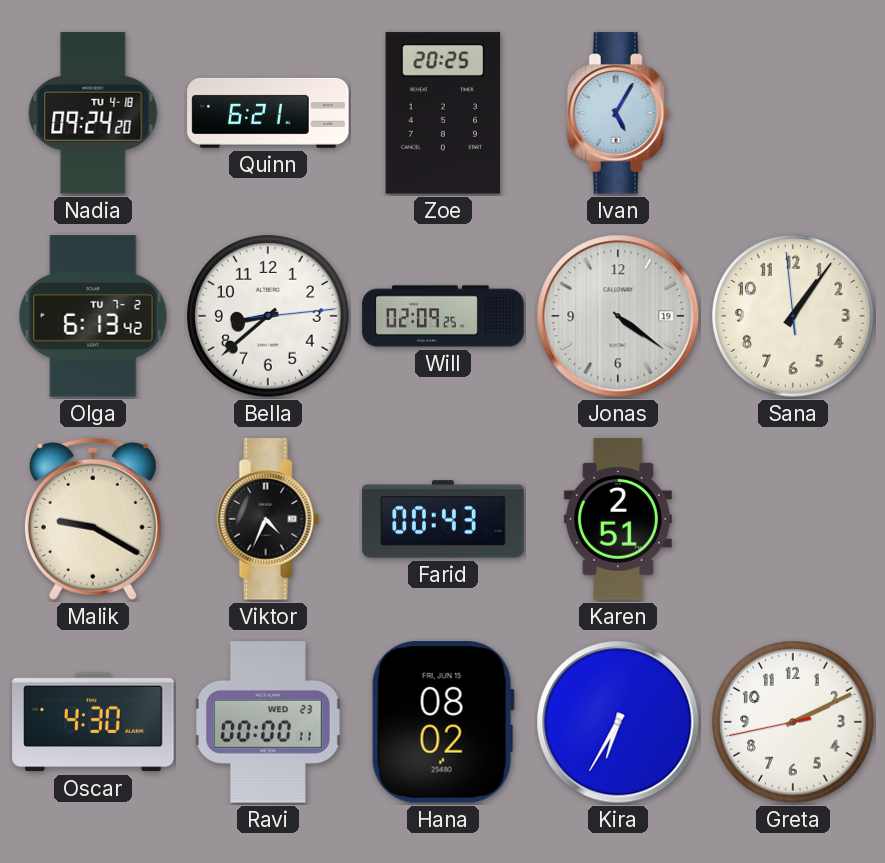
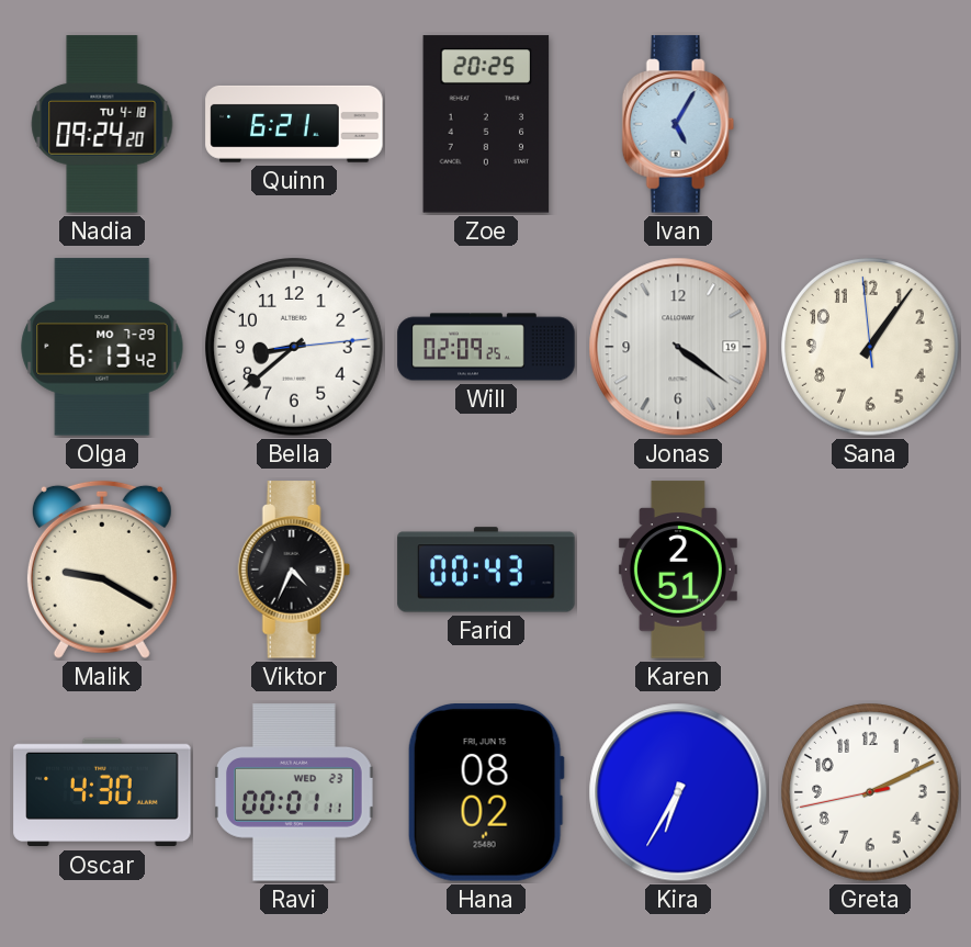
Olga date: TU 7-2 -> MO 7-29 (102, 347)
Ravi: 00:00 -> 00:01 (295, 792)
